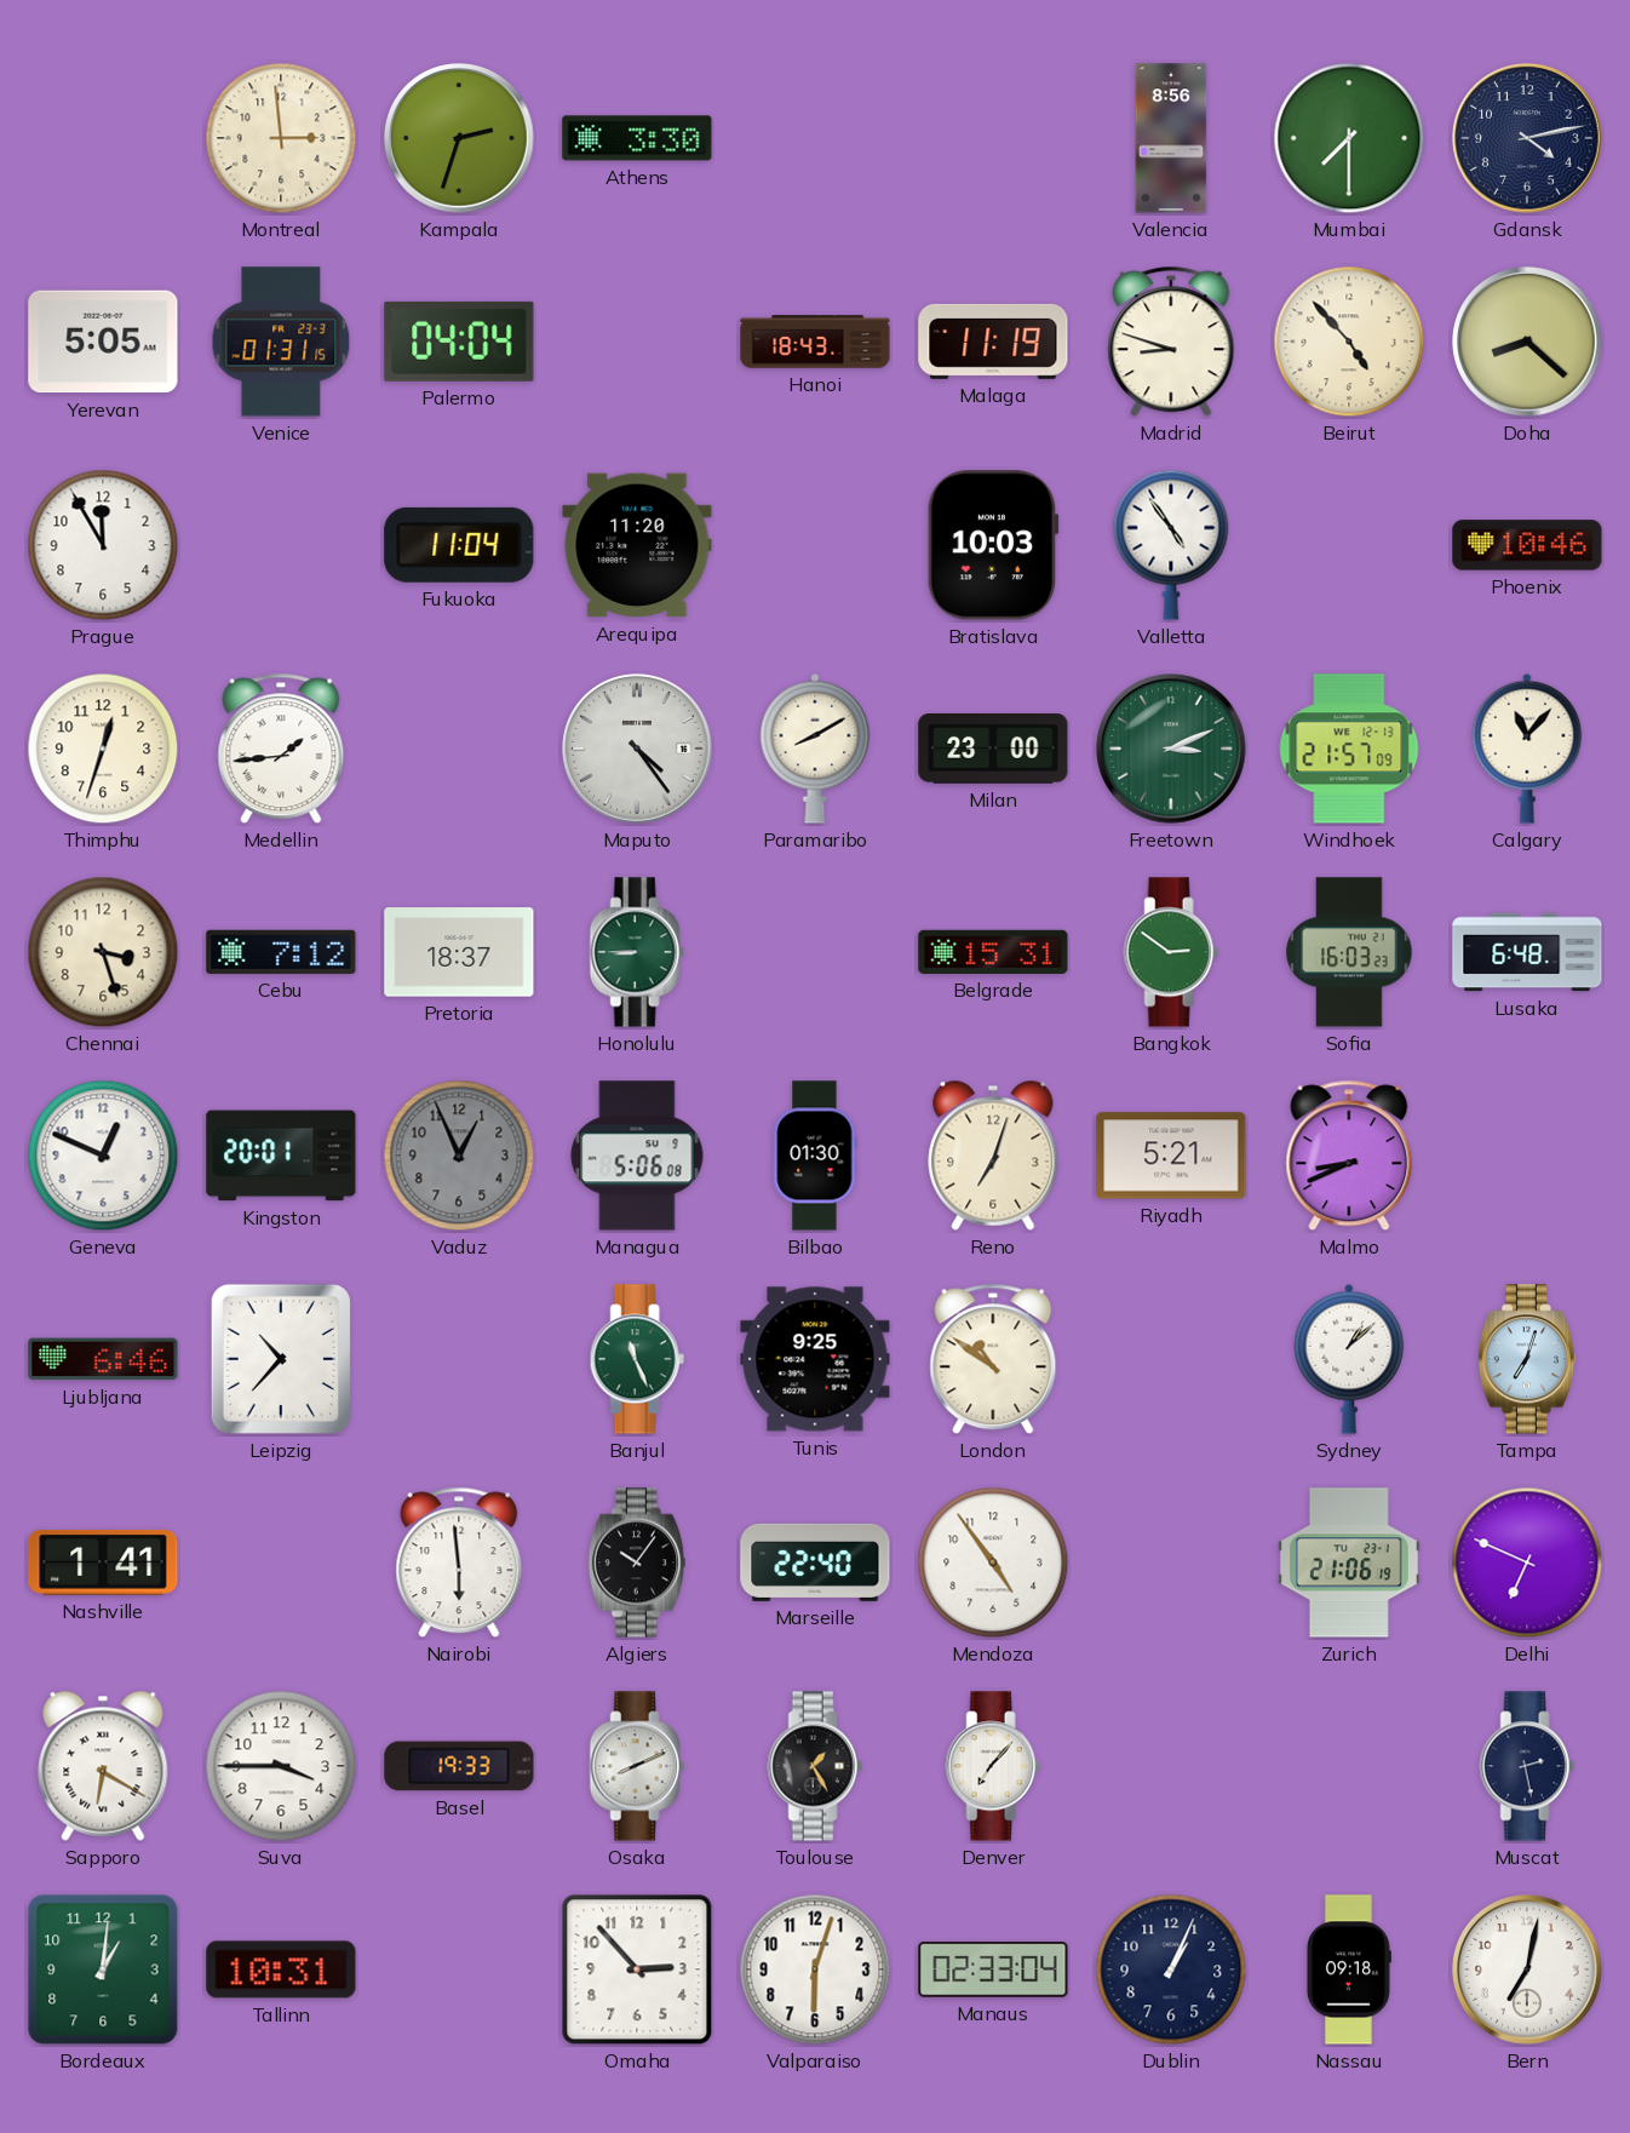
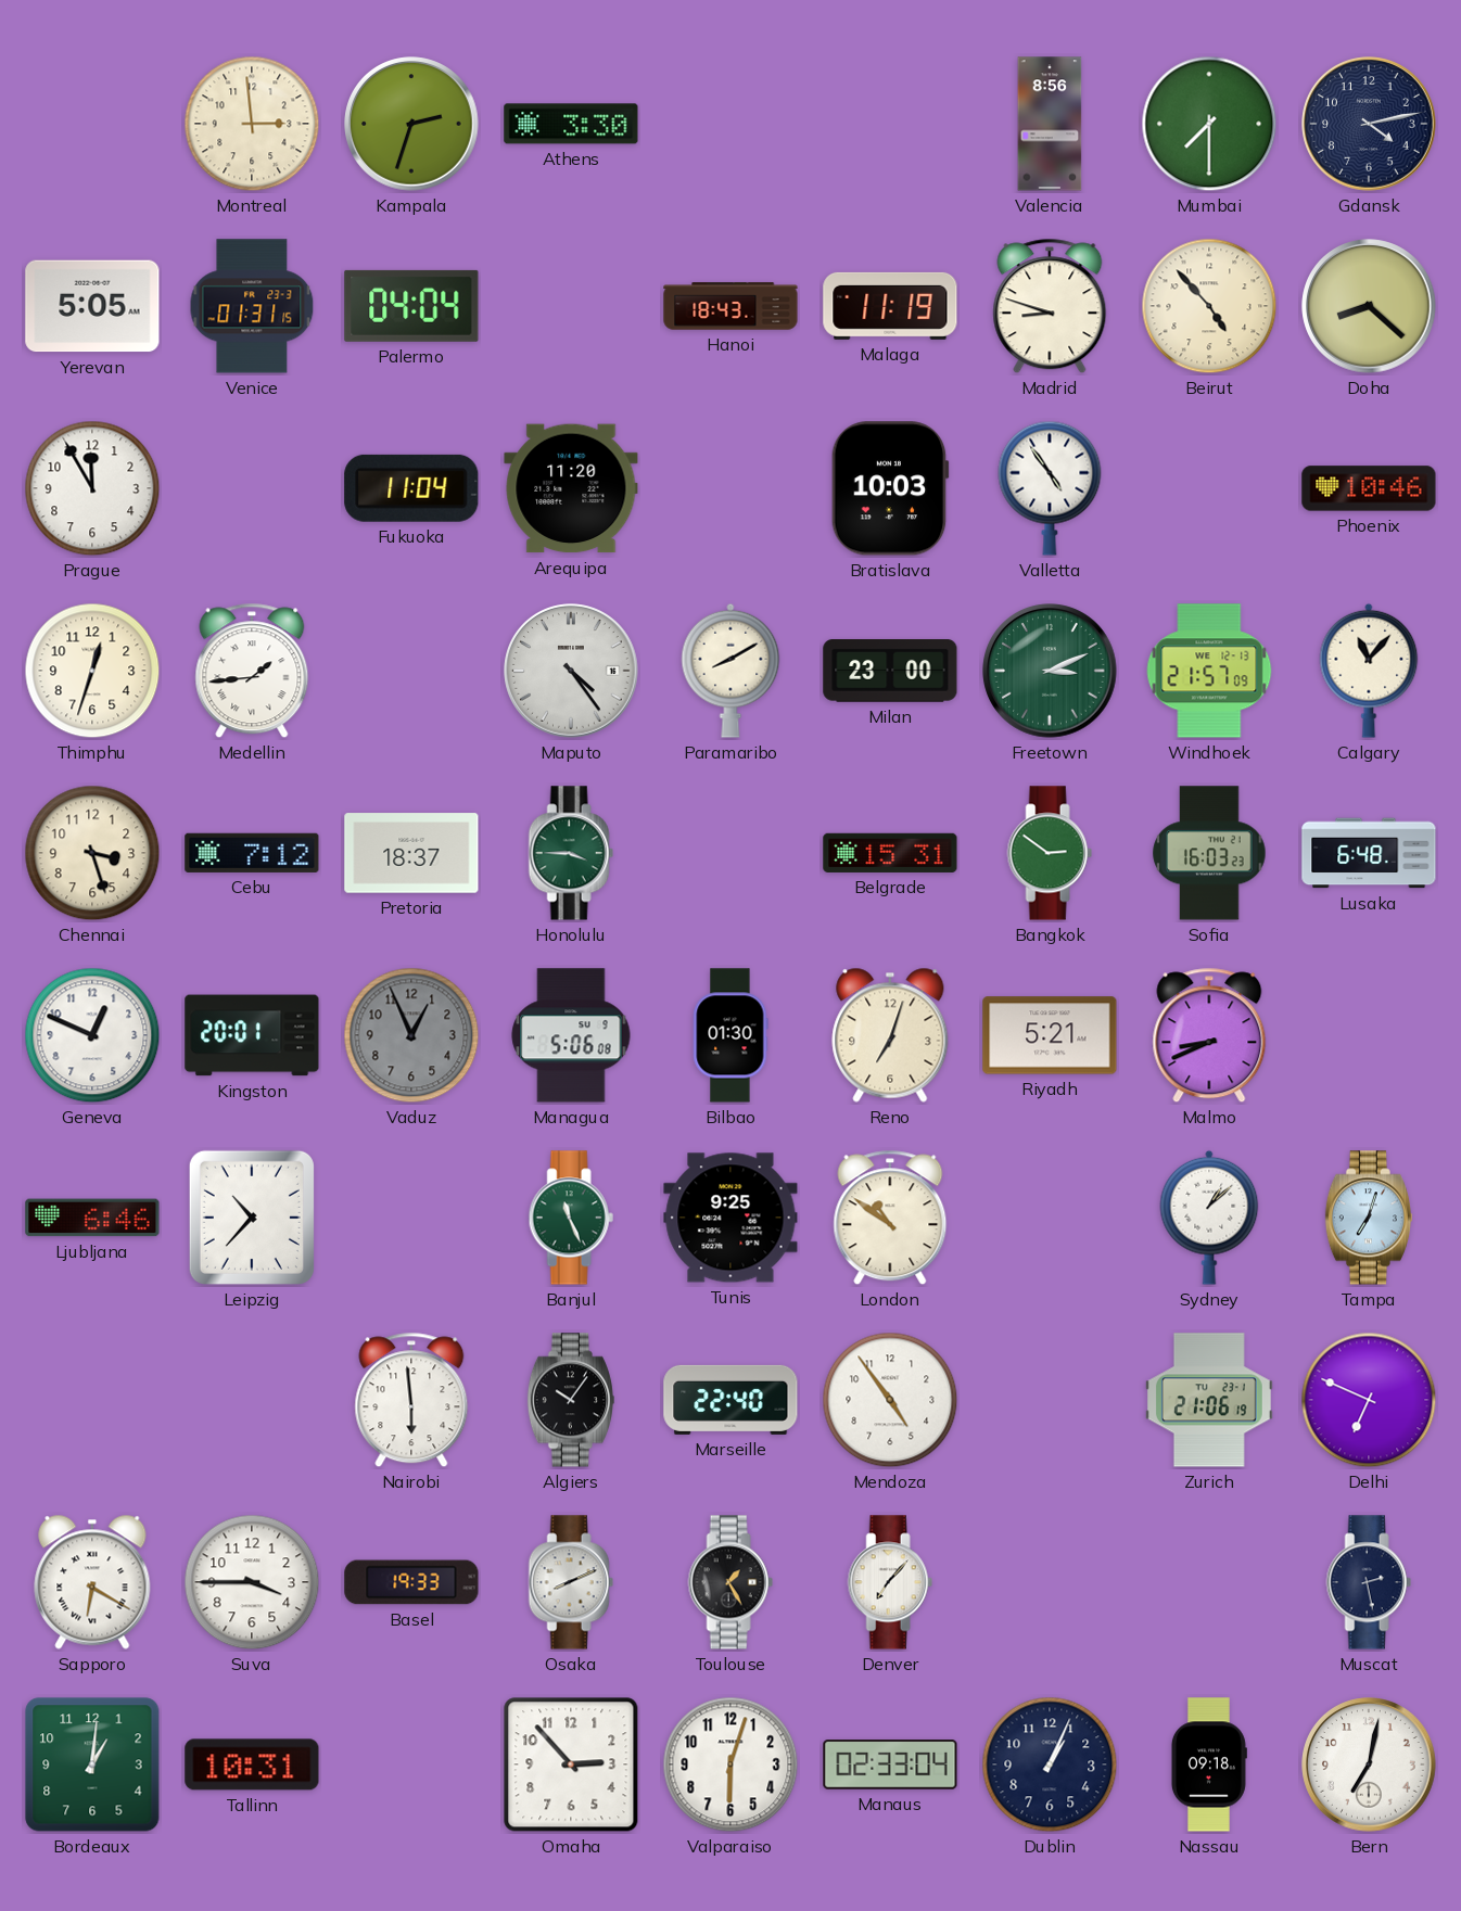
Honolulu: 8:45 -> 3:45 (571, 853)
Nashville: 1:41 -> none (103, 1563)
